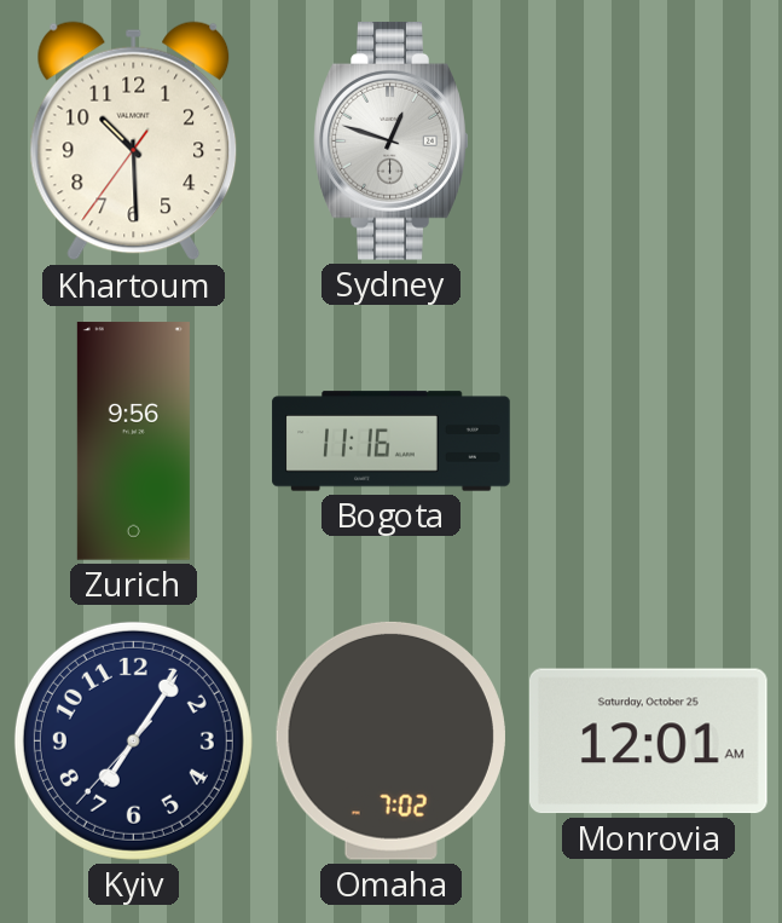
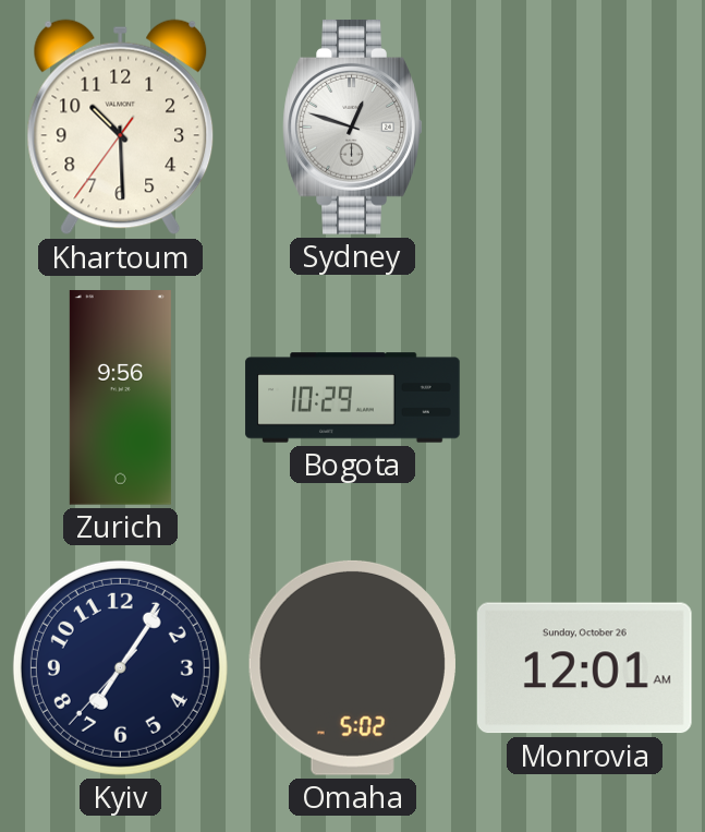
Bogota: 11:16 -> 10:29 (353, 398)
Omaha: 7:02 -> 5:02 (352, 667)
Monrovia date: Saturday, October 25 -> Sunday, October 26 (584, 668)
